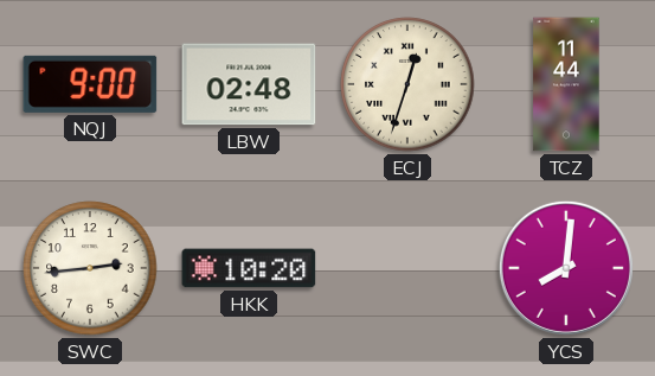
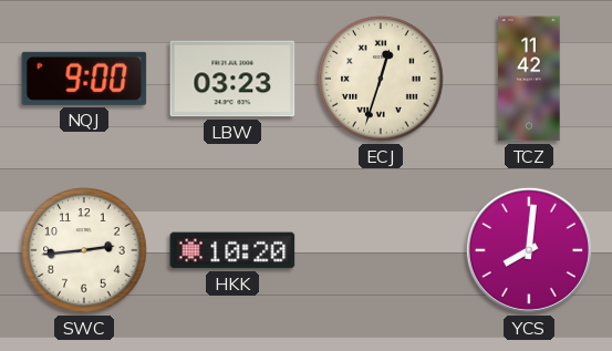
LBW: 02:48 -> 03:23 (232, 79)
TCZ: 11:44 -> 11:42 (529, 79)
